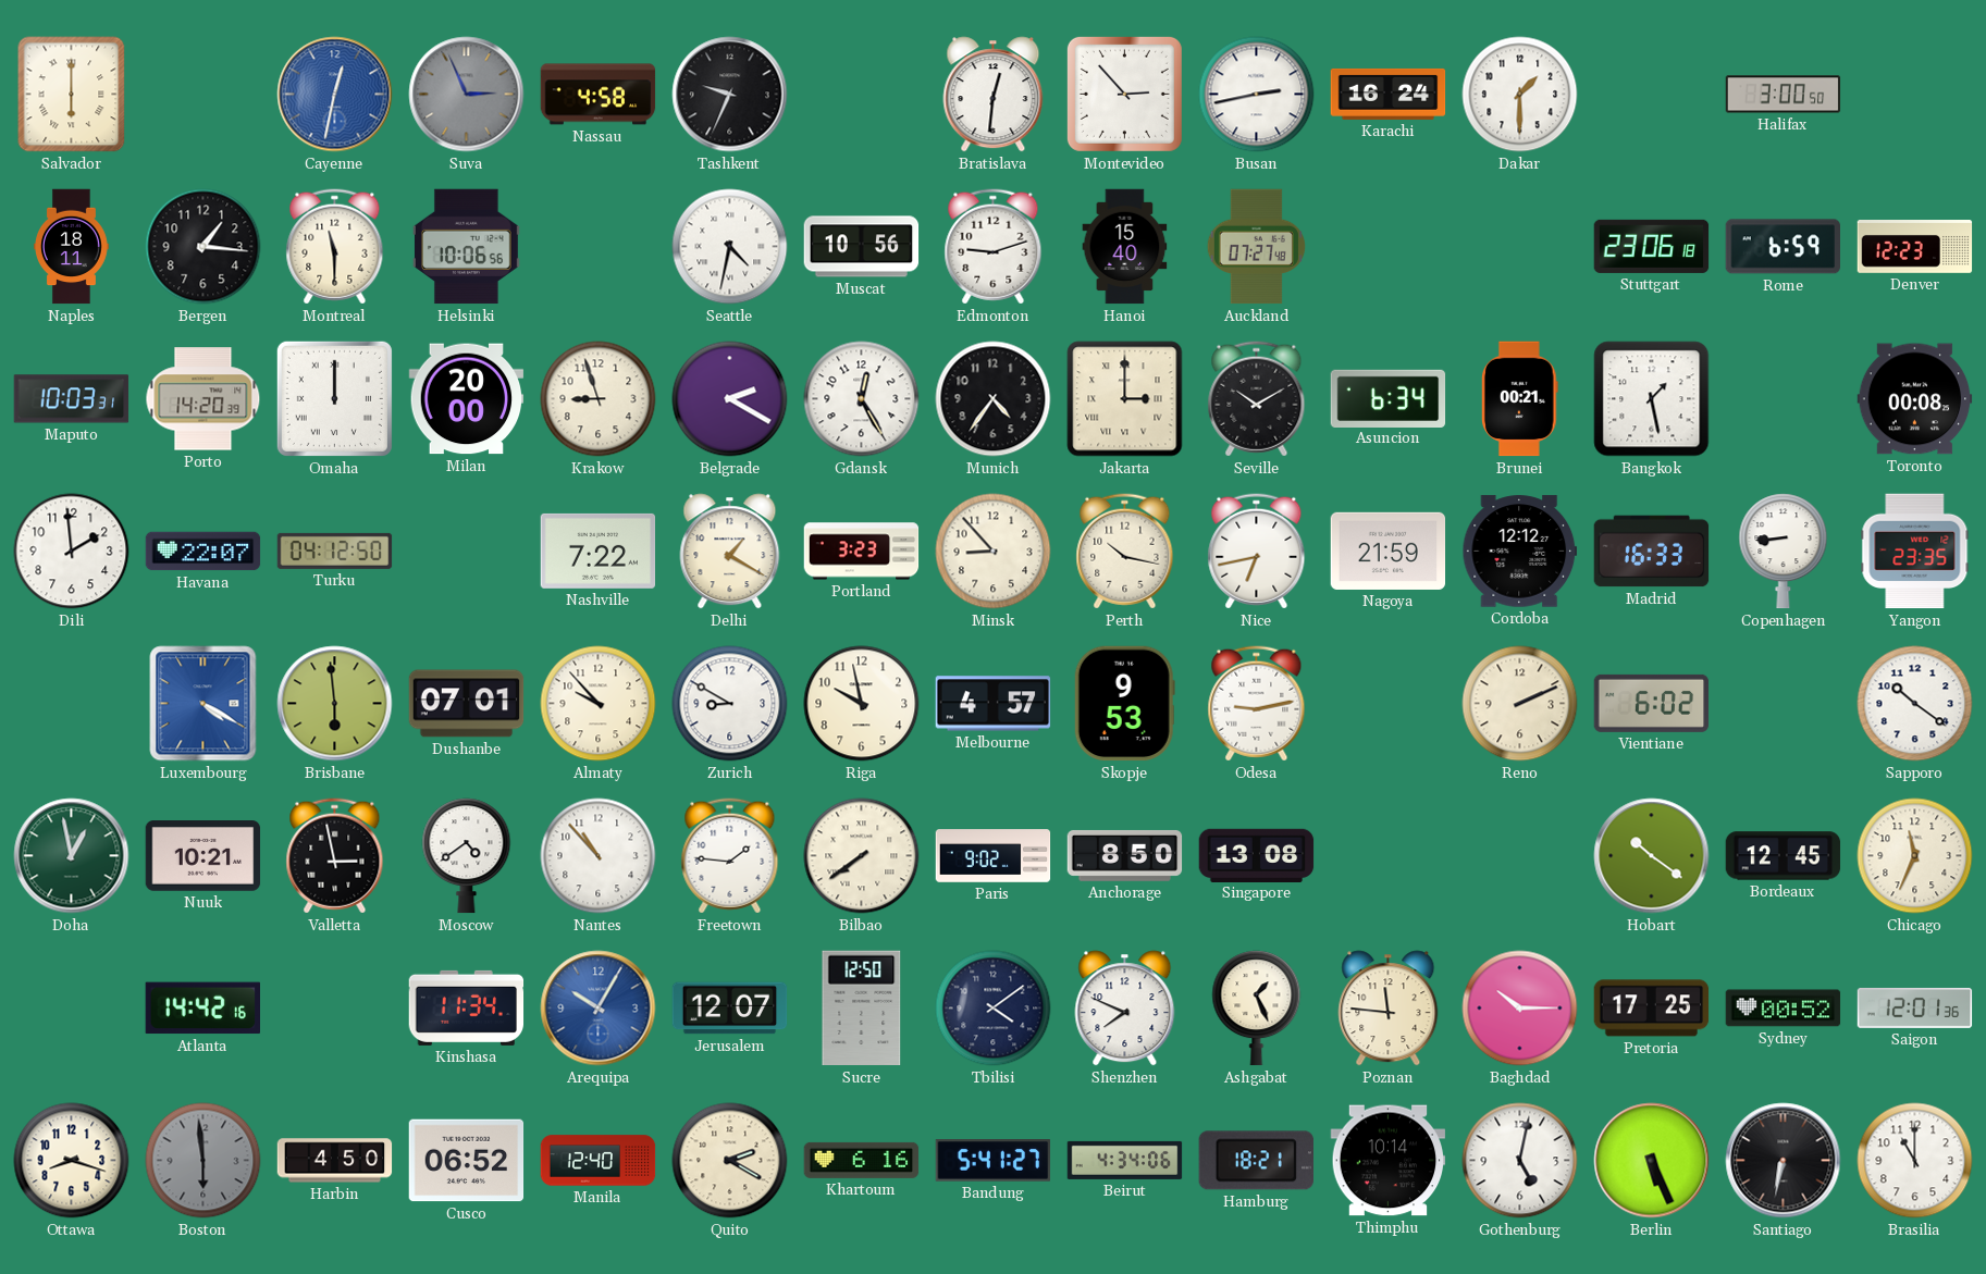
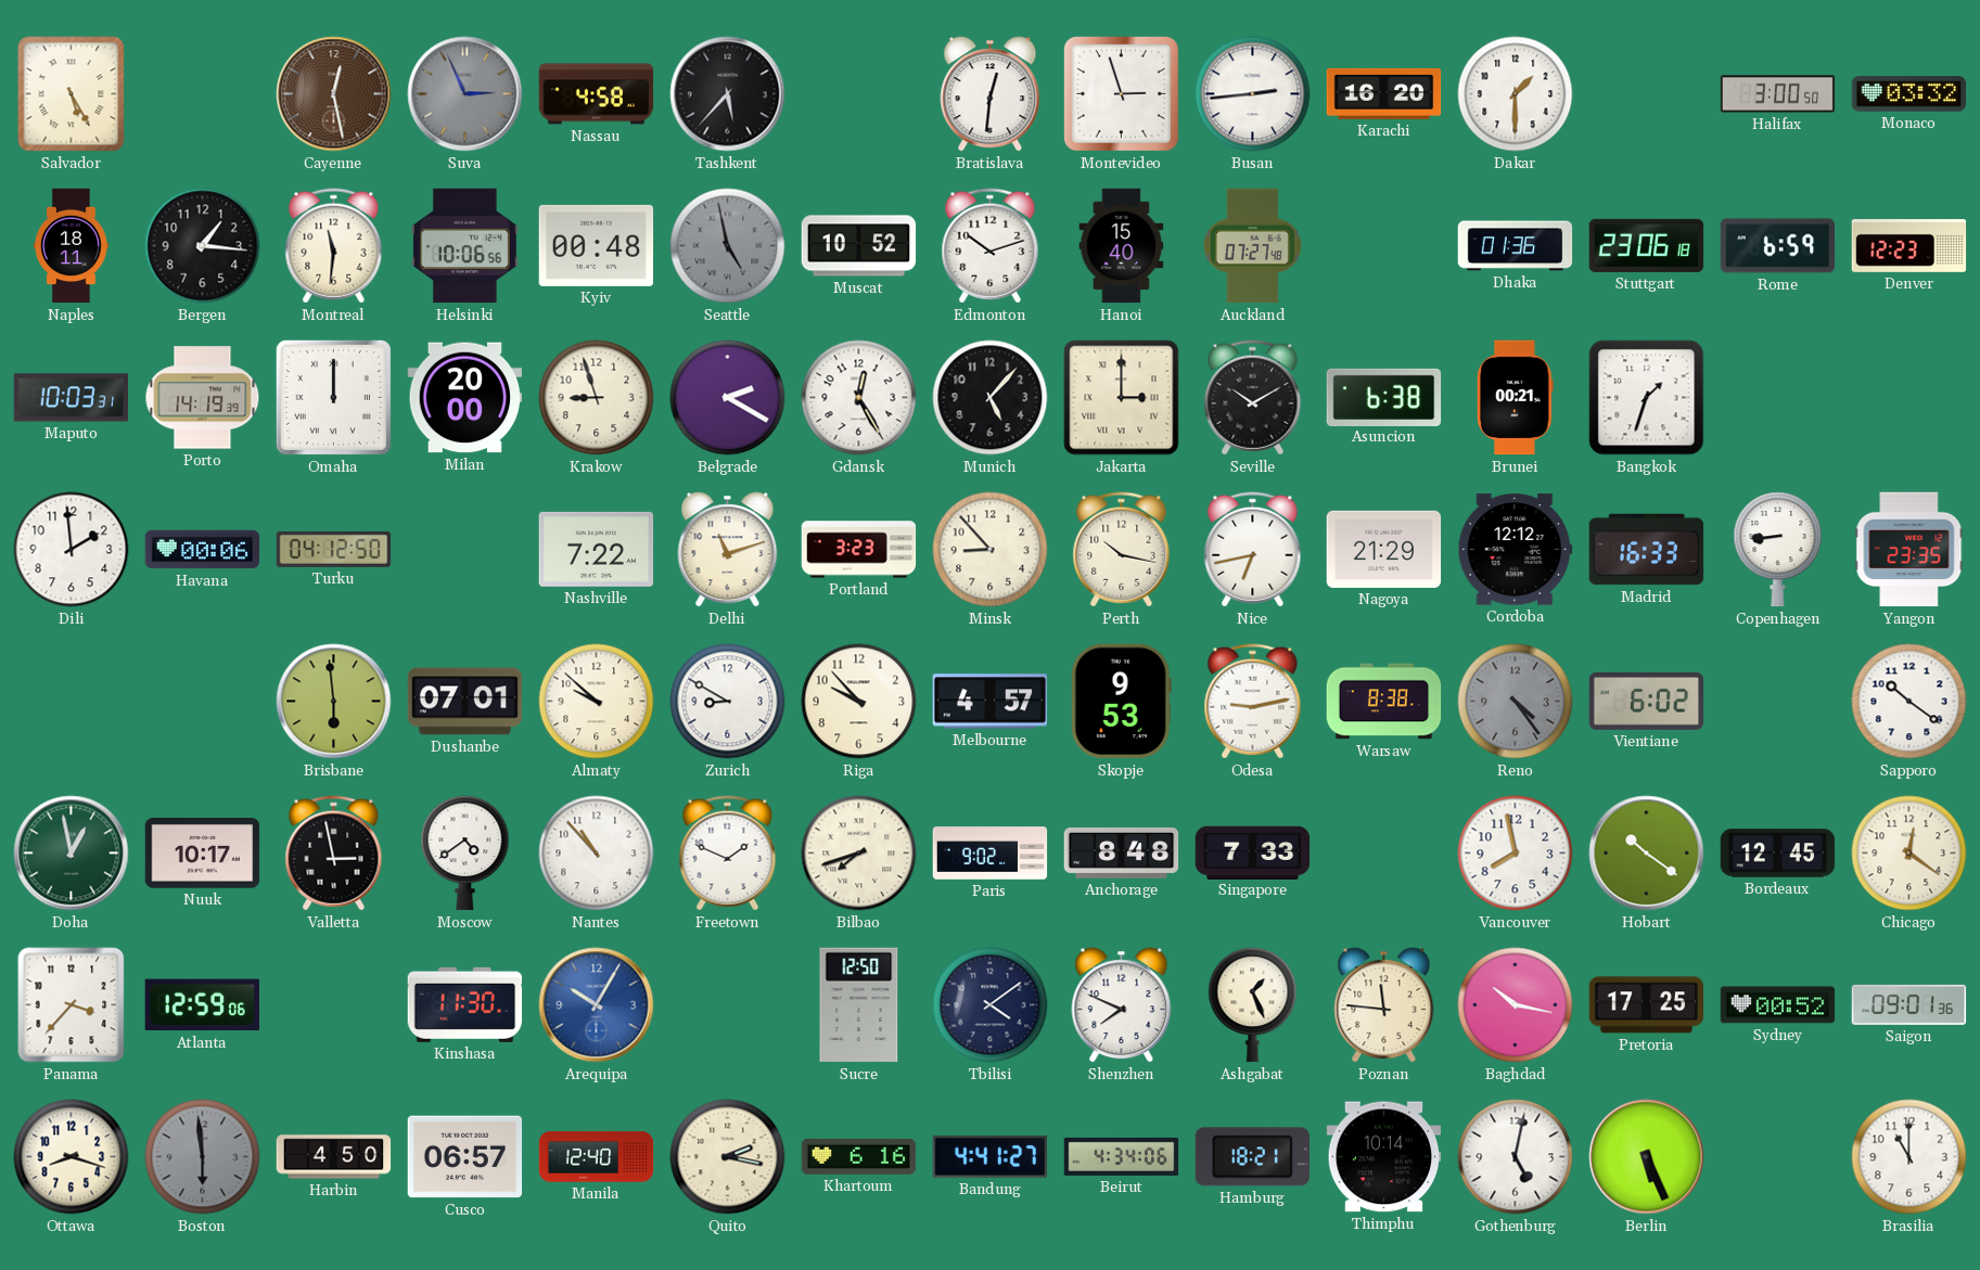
Salvador: 6:00 -> 5:25 (72, 94)
Cayenne: 12:32 -> 12:28 (334, 94)
Cayenne dial: blue -> brown (334, 94)
Tashkent: 9:34 -> 5:37 (728, 94)
Montevideo: 2:53 -> 2:57 (1121, 93)
Busan: 2:43 -> 2:44 (1253, 94)
Karachi: 16:24 -> 16:20 (1384, 93)
Monaco: none -> 03:32 (1909, 94)
Montreal: 11:30 -> 11:31 (334, 246)
Kyiv: none -> 00:48 (597, 245)
Seattle: 4:32 -> 4:58 (728, 246)
Seattle dial: white -> grey (728, 246)
Muscat: 10:56 -> 10:52 (859, 246)
Edmonton: 9:12 -> 10:12 (991, 246)
Dhaka: none -> 01:36 (1516, 246)
Porto: 14:20 -> 14:19 (203, 398)
Munich: 4:36 -> 5:07 (991, 398)
Asuncion: 6:34 -> 6:38 (1384, 397)
Bangkok: 1:28 -> 1:33 (1647, 398)
Toronto: 00:08 -> none (1915, 399)
Havana: 22:07 -> 00:06 (203, 550)
Delhi: 1:20 -> 11:12 (728, 550)
Nagoya: 21:59 -> 21:29 (1384, 549)
Luxembourg: 4:20 -> none (203, 704)
Almaty: 9:53 -> 9:52 (597, 702)
Riga: 9:58 -> 9:53 (859, 702)
Warsaw: none -> 8:38 (1384, 702)
Reno: 2:11 -> 4:24 (1516, 702)
Reno dial: cream -> grey (1516, 702)
Nuuk: 10:21 -> 10:17 (203, 854)
Freetown: 1:46 -> 1:49 (728, 854)
Bilbao: 7:39 -> 7:42 (859, 854)
Anchorage: 8:50 -> 8:48 (1122, 852)
Singapore: 13:08 -> 7:33 (1253, 852)
Vancouver: none -> 7:58 (1516, 854)
Chicago: 11:34 -> 12:21 (1909, 854)
Panama: none -> 3:37 (72, 1005)
Atlanta: 14:42 -> 12:59 (202, 1005)
Kinshasa: 11:34 -> 11:30 (465, 1004)
Jerusalem: 12:07 -> none (730, 1009)
Baghdad: 10:15 -> 10:17 (1516, 1005)
Saigon: 12:01 -> 09:01 (1909, 1005)
Cusco: 06:52 -> 06:57 (465, 1157)
Quito: 2:20 -> 2:17 (728, 1157)
Bandung: 5:41 -> 4:41 (991, 1157)
Santiago: 6:32 -> none (1784, 1161)
